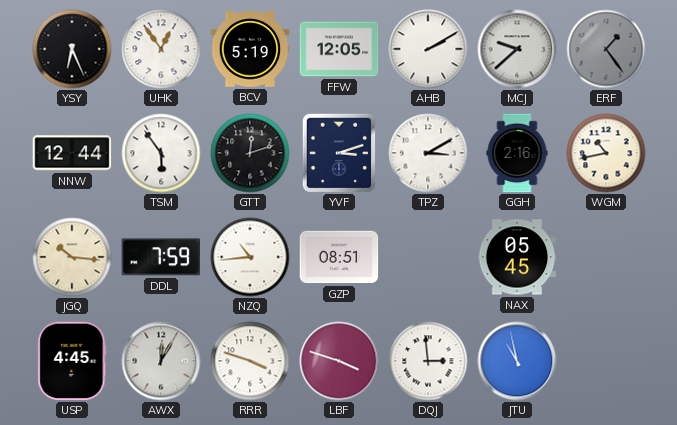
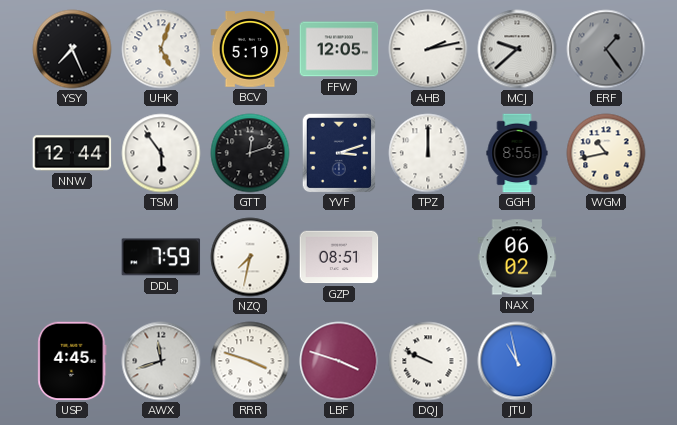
YSY: 6:26 -> 7:26 (72, 49)
UHK: 12:54 -> 5:03 (161, 49)
AHB: 2:10 -> 2:13 (428, 49)
TPZ: 3:10 -> 12:00 (428, 153)
GGH: 2:16 -> 8:55 (517, 153)
JGQ: 10:16 -> none (72, 257)
NZQ: 10:44 -> 7:32 (250, 257)
NAX: 05:45 -> 06:02 (517, 257)
AWX: 12:05 -> 11:42 (161, 361)
DQJ: 2:59 -> 9:49 (428, 361)
